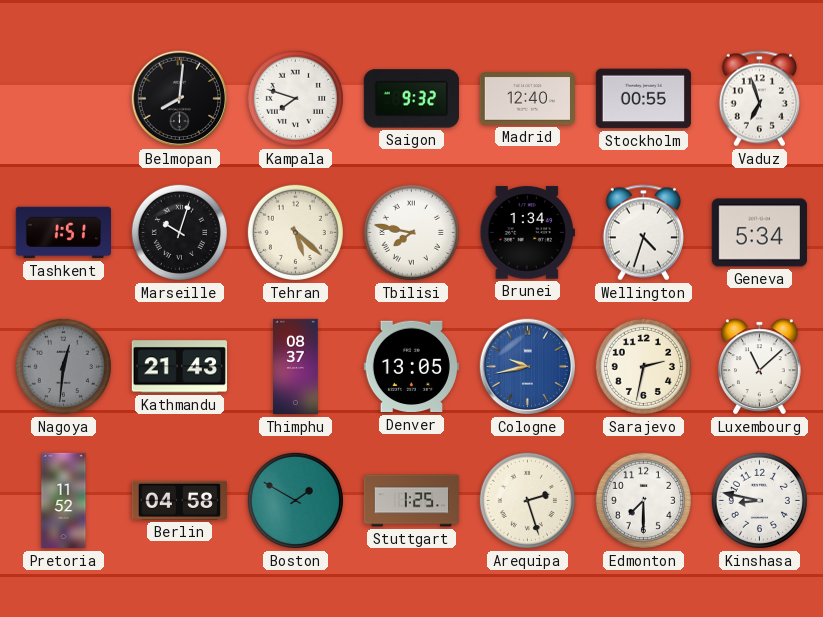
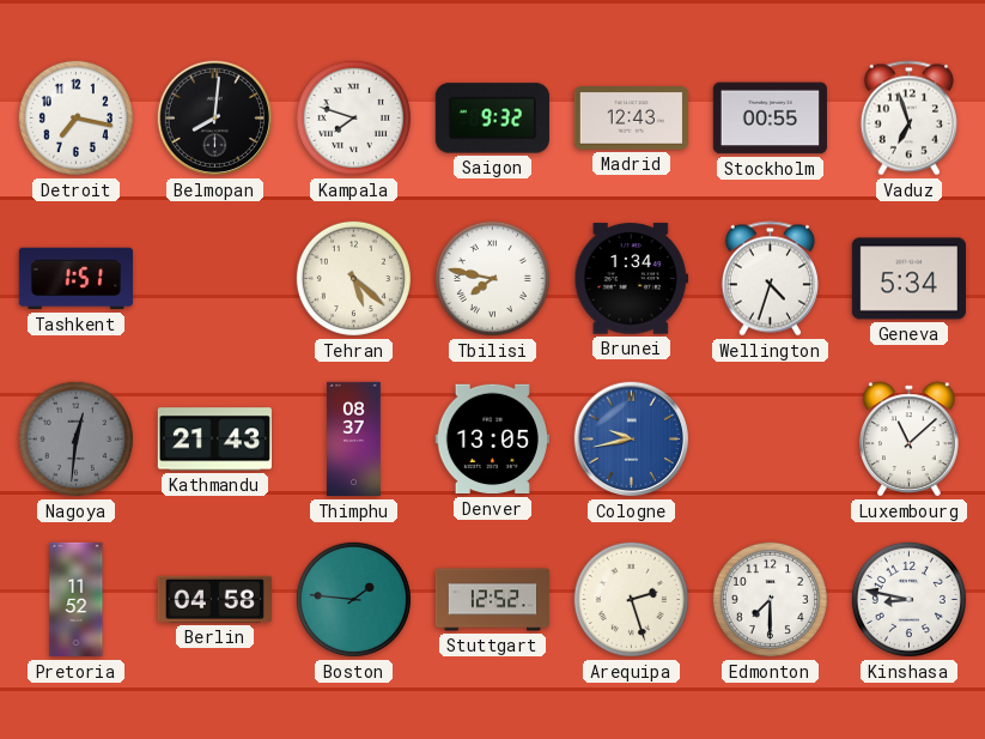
Detroit: none -> 7:17 (75, 117)
Madrid: 12:40 -> 12:43 (631, 119)
Marseille: 10:03 -> none (179, 232)
Sarajevo: 2:32 -> none (643, 366)
Boston: 1:50 -> 1:46 (353, 599)
Stuttgart: 1:25 -> 12:52 (493, 600)
